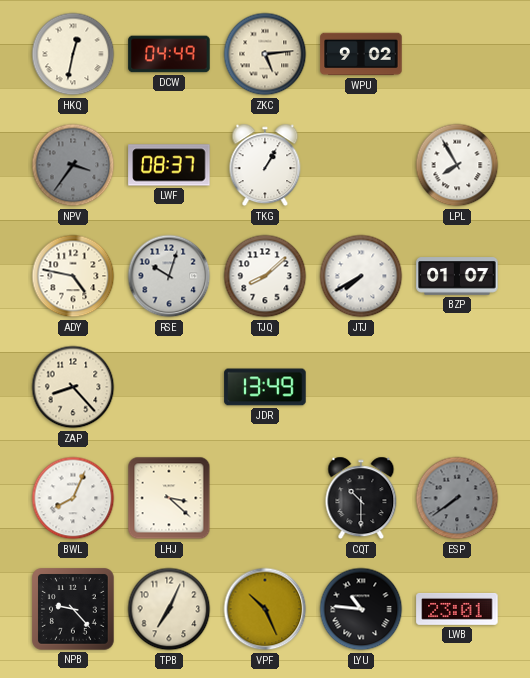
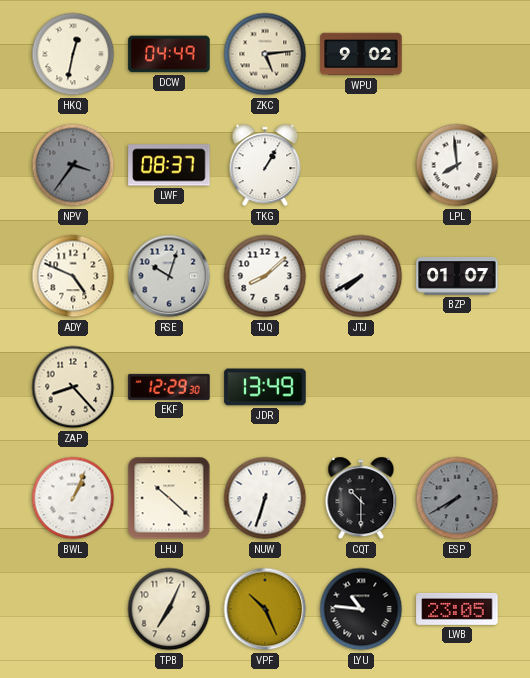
LPL: 7:55 -> 7:59 (457, 165)
ADY: 4:47 -> 4:49 (73, 276)
EKF: none -> 12:29 (169, 387)
BWL: 8:04 -> 1:04 (73, 498)
LHJ: 3:22 -> 10:22 (169, 498)
NUW: none -> 6:33 (265, 498)
ESP: 7:39 -> 7:40 (457, 498)
NPB: 9:23 -> none (74, 610)
LWB: 23:01 -> 23:05 (457, 609)
